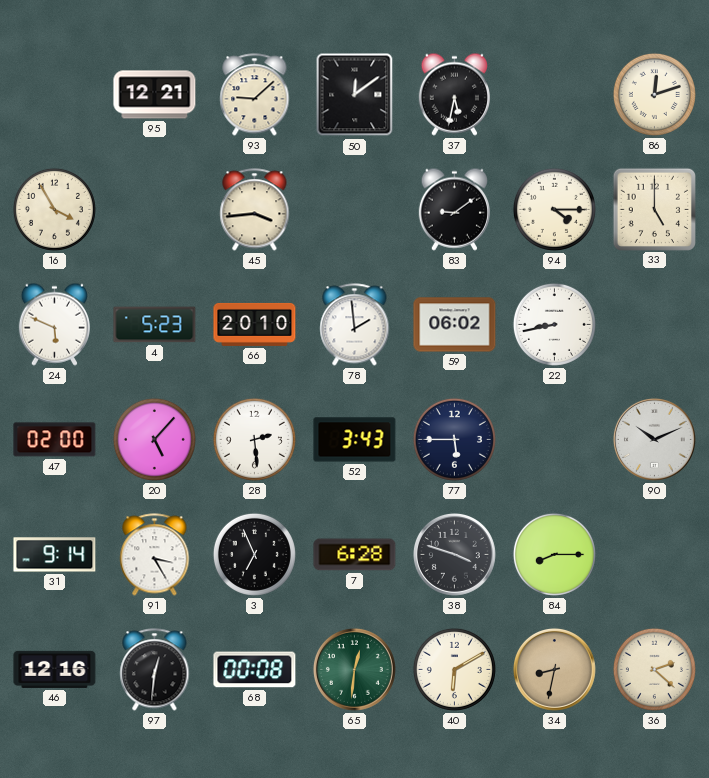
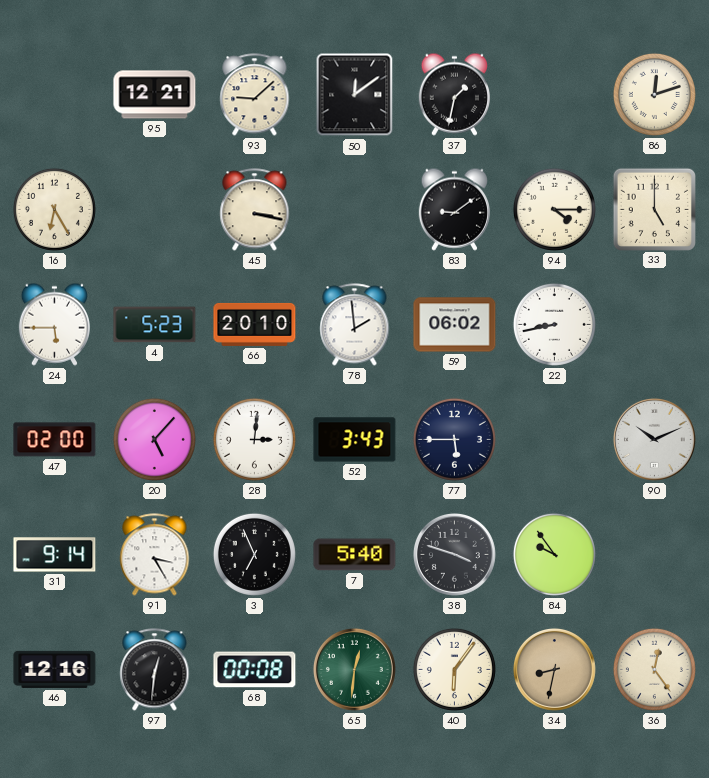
37: 5:32 -> 1:32 (454, 94)
16: 3:55 -> 6:25 (54, 209)
45: 3:44 -> 3:17 (255, 210)
24: 5:49 -> 5:45 (54, 324)
28: 2:29 -> 3:01 (254, 439)
7: 6:28 -> 5:40 (355, 555)
84: 8:15 -> 9:54 (554, 554)
40: 6:10 -> 6:06 (454, 669)
36: 2:22 -> 12:24 (654, 669)
